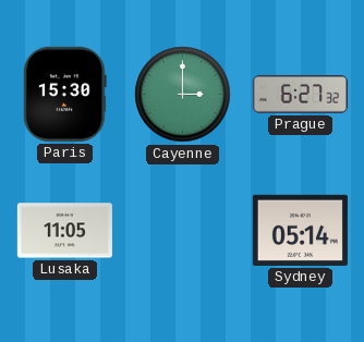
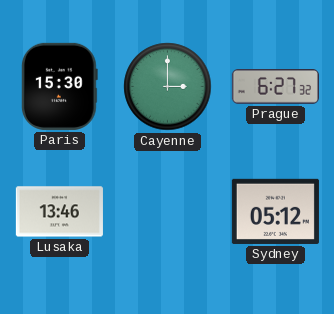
Lusaka: 11:05 -> 13:46 (59, 212)
Sydney: 05:14 -> 05:12 (275, 211)
